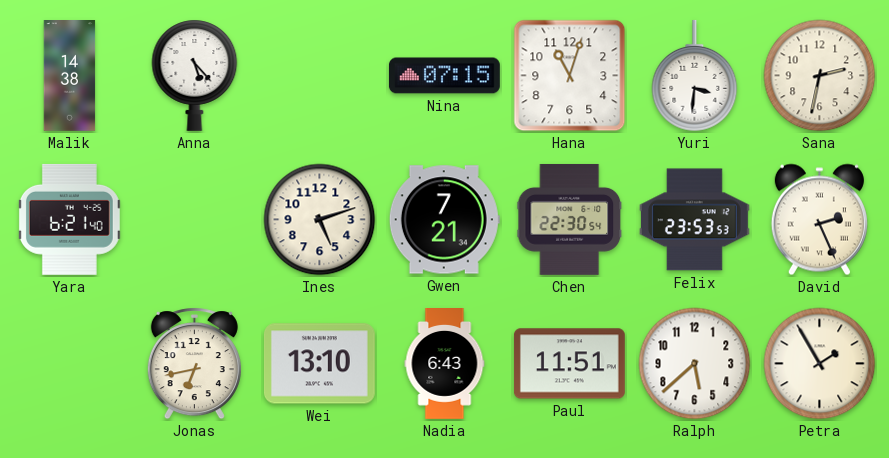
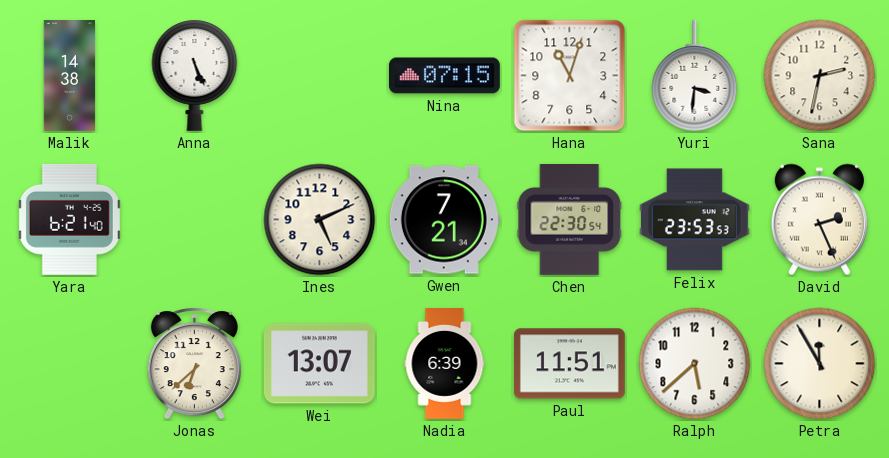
Anna: 5:23 -> 5:26 (195, 75)
Ines: 5:12 -> 5:11 (320, 220)
Jonas: 6:43 -> 6:38 (194, 364)
Wei: 13:10 -> 13:07 (319, 364)
Nadia: 6:43 -> 6:39 (445, 364)
Petra: 1:55 -> 11:55 (820, 364)
